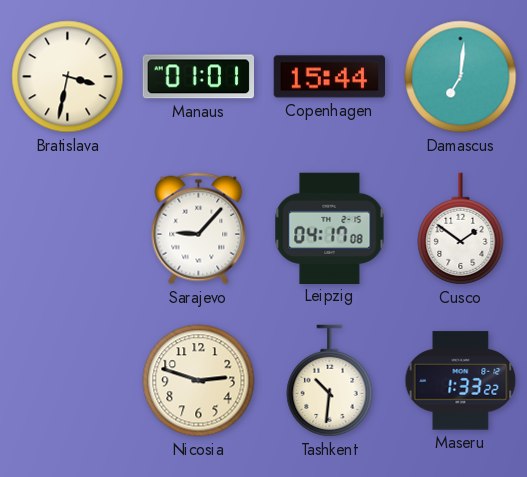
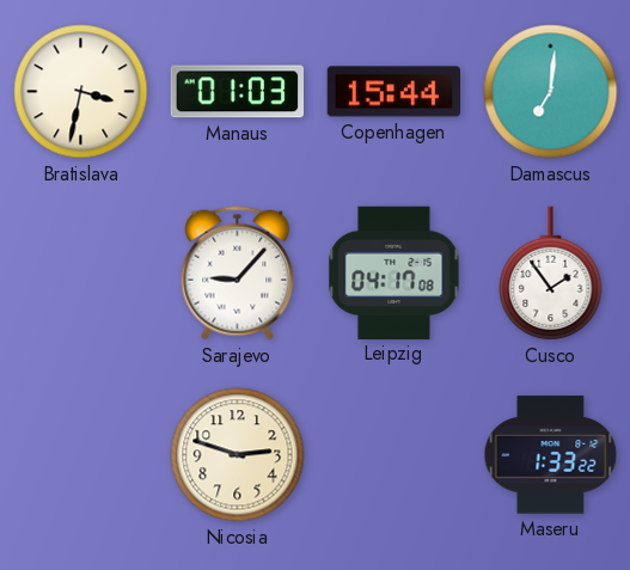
Manaus: 01:01 -> 01:03 (237, 92)
Cusco: 1:51 -> 1:54 (551, 274)
Tashkent: 10:31 -> none (330, 381)
